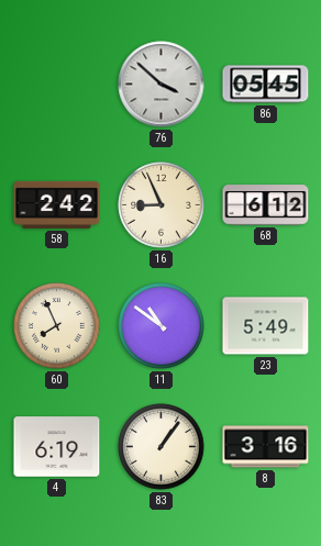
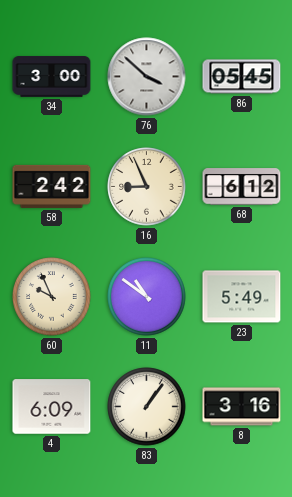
34: none -> 3:00 (52, 77)
60: 7:56 -> 9:56 (52, 297)
4: 6:19 -> 6:09 (52, 407)
